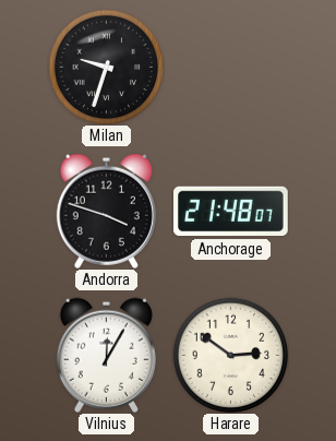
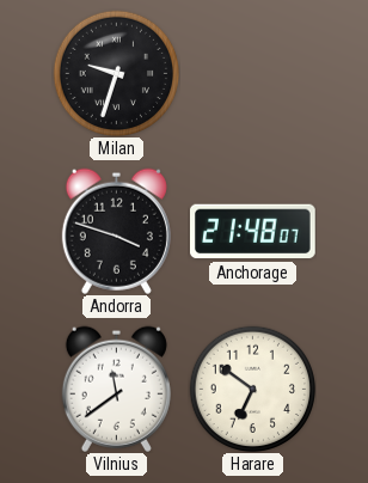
Vilnius: 12:05 -> 11:39 (116, 389)
Harare: 2:51 -> 6:51 (252, 389)
